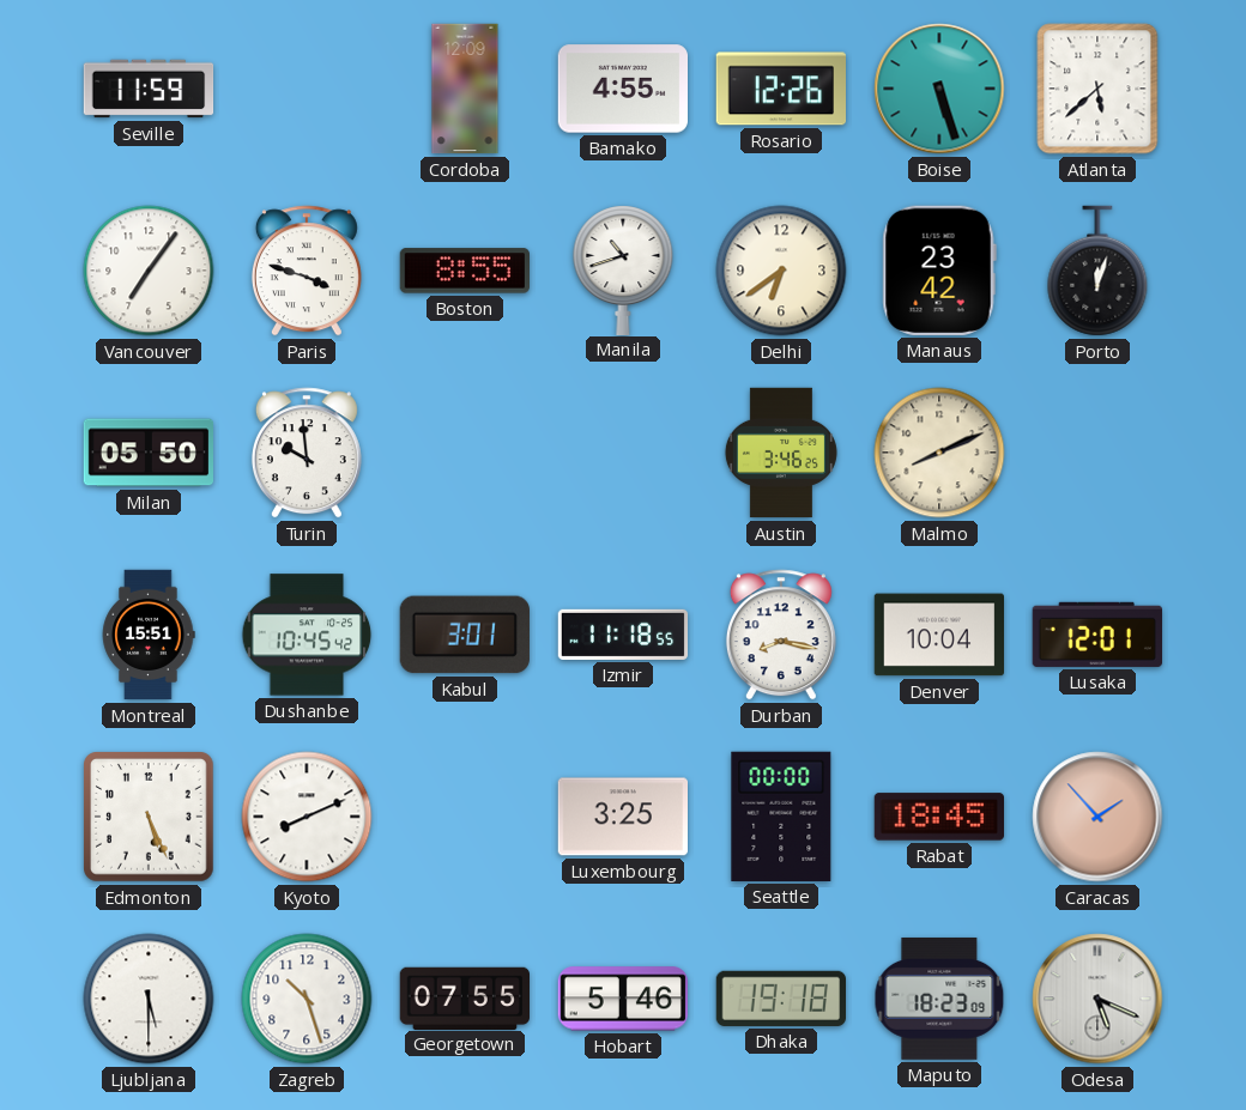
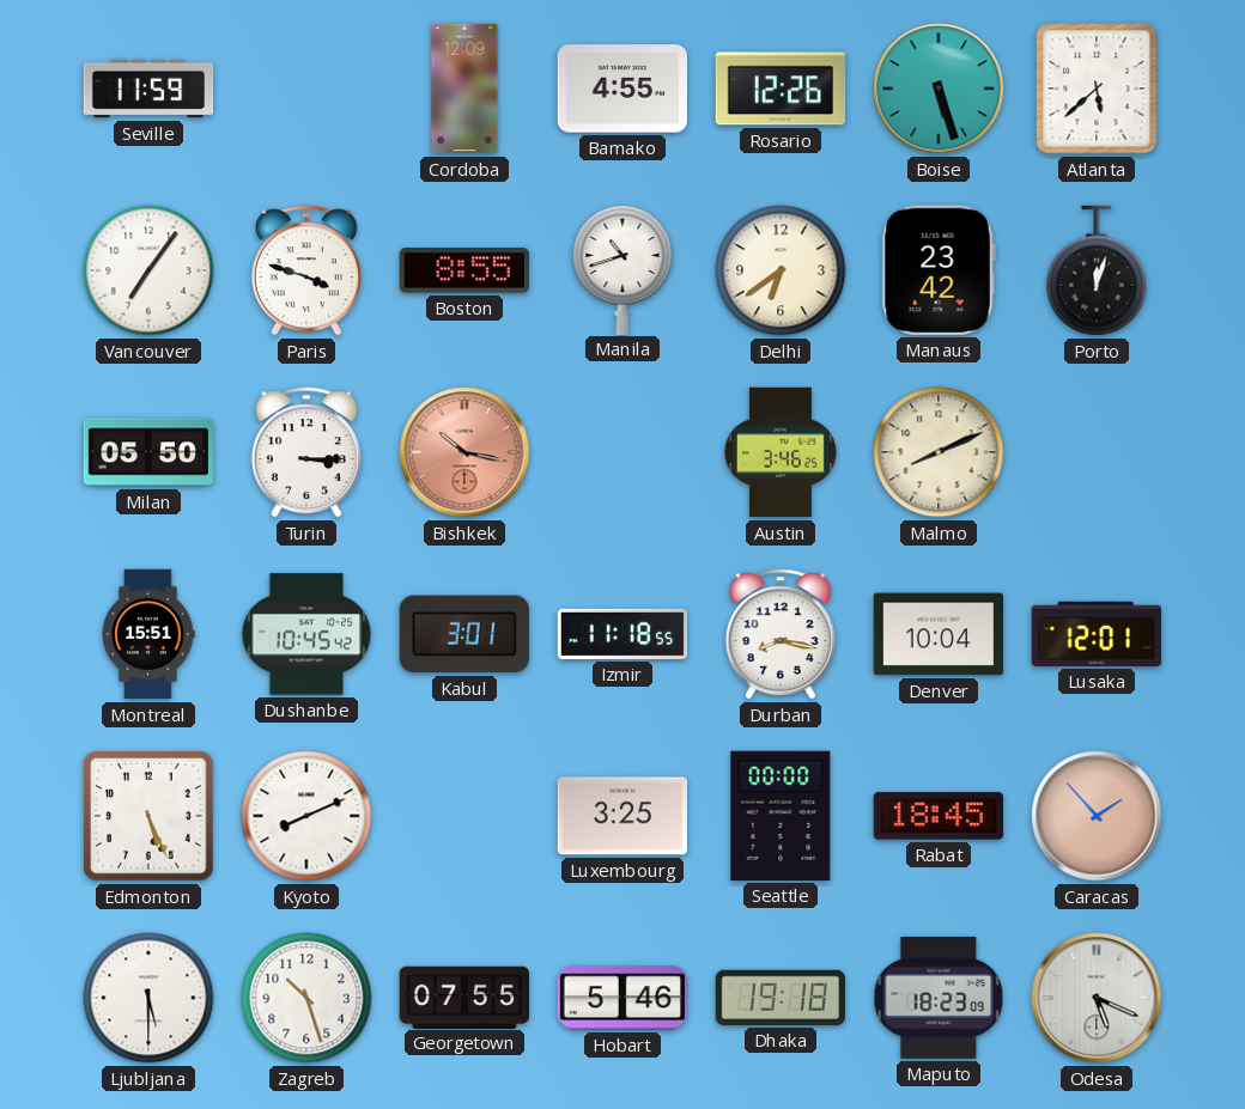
Turin: 9:59 -> 3:15 (306, 452)
Bishkek: none -> 10:17 (464, 452)
